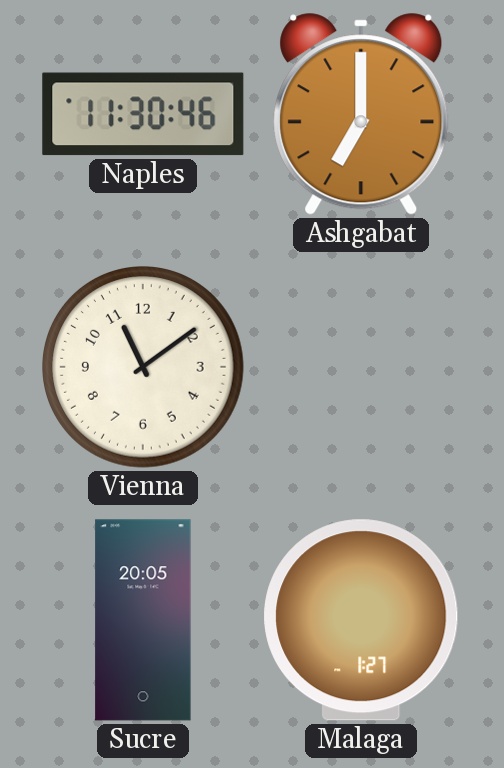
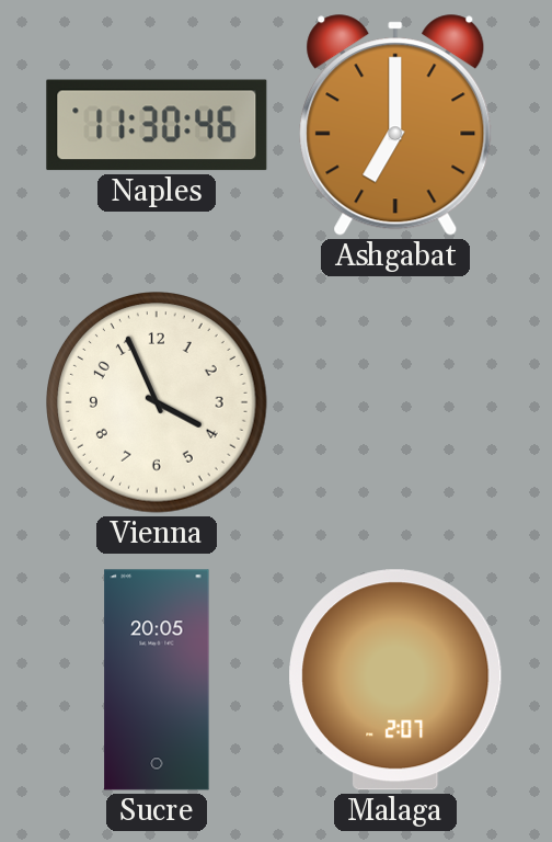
Vienna: 11:09 -> 3:56 (158, 403)
Malaga: 1:27 -> 2:07 (395, 680)
